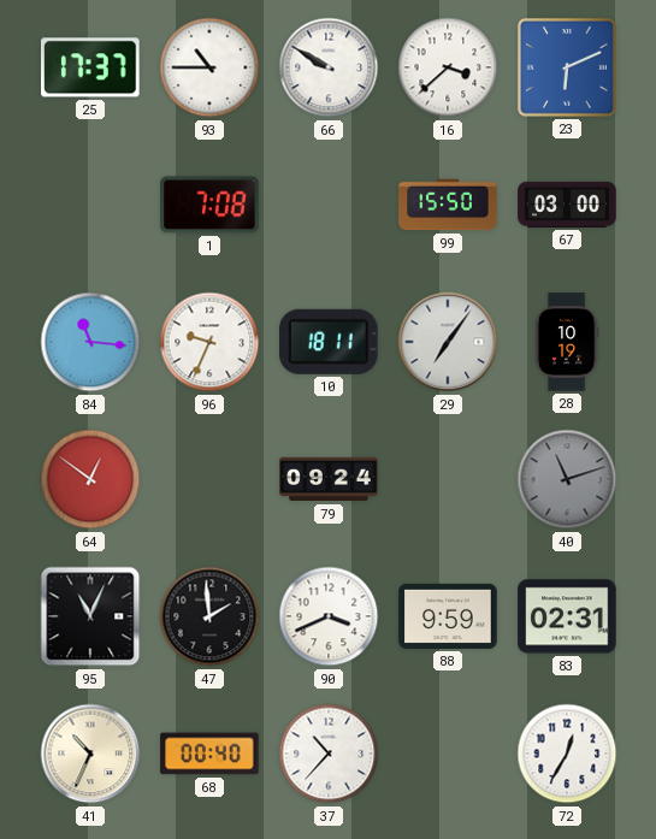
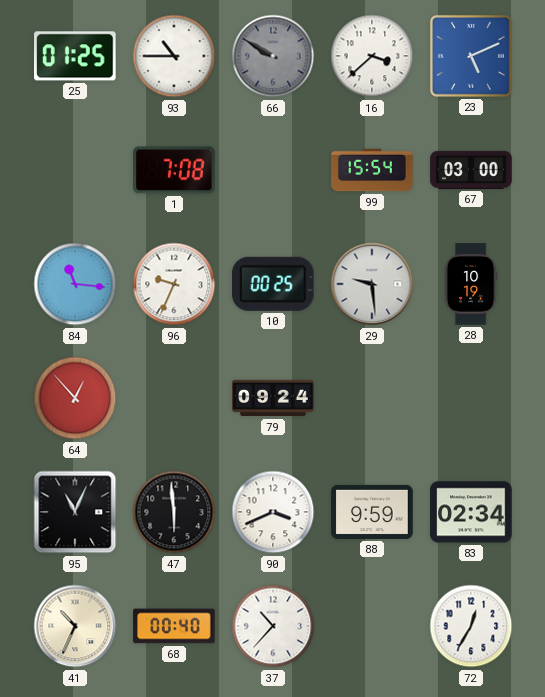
25: 17:37 -> 01:25 (75, 56)
66 dial: white -> grey (273, 56)
23: 6:11 -> 5:11 (471, 56)
99: 15:50 -> 15:54 (372, 170)
10: 18:11 -> 00:25 (274, 284)
29: 7:06 -> 9:29 (372, 284)
64: 12:51 -> 12:53 (75, 398)
40: 11:12 -> none (567, 479)
47: 1:59 -> 5:59 (174, 512)
83: 02:31 -> 02:34 (471, 512)
